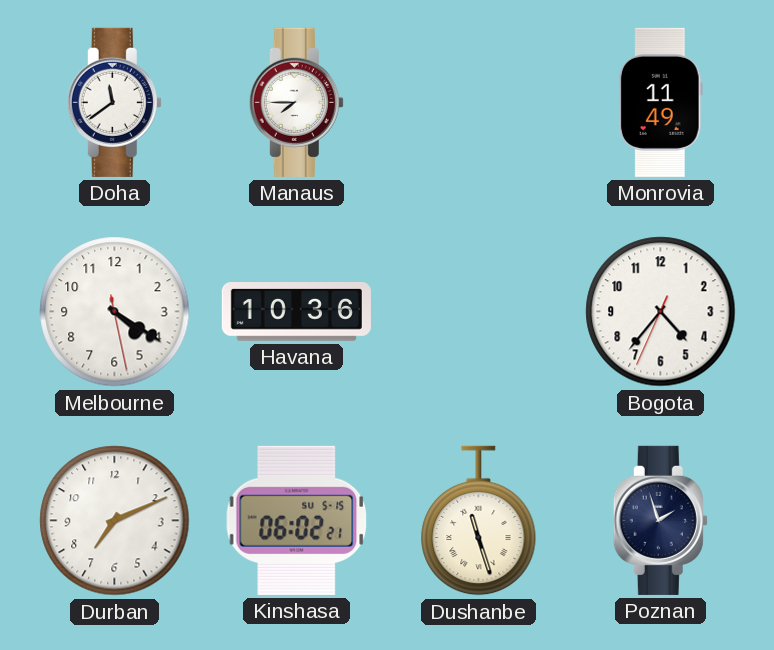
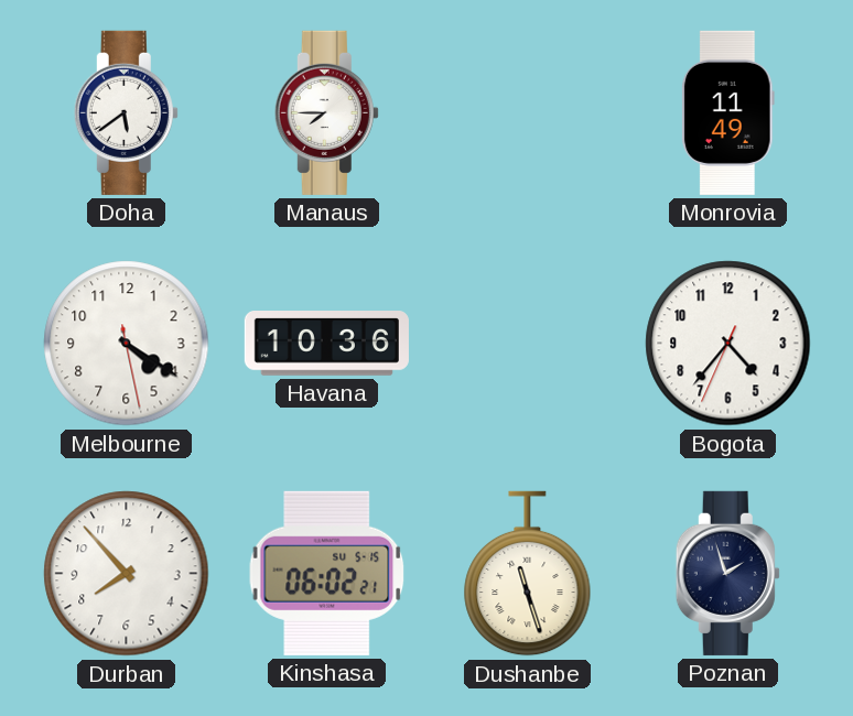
Doha: 11:39 -> 5:39 (126, 112)
Durban: 7:11 -> 7:53 (127, 574)
